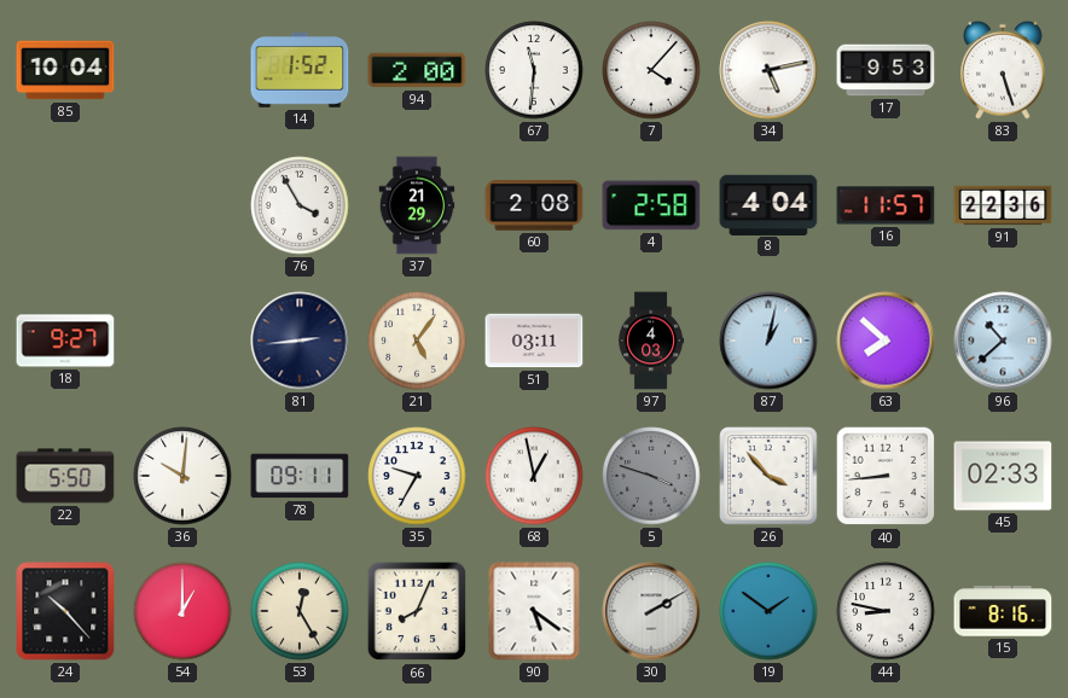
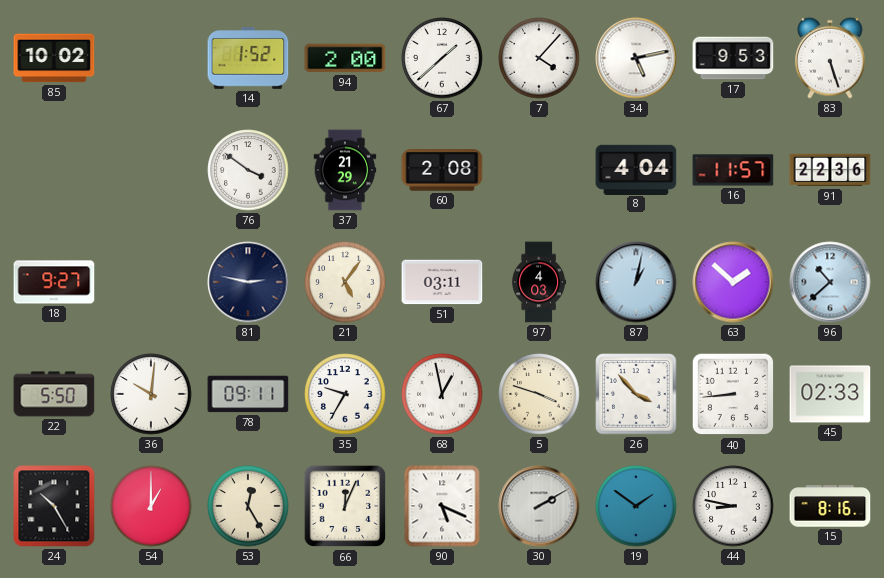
85: 10:04 -> 10:02 (54, 58)
67: 11:31 -> 1:38 (442, 58)
76: 3:55 -> 3:51 (248, 170)
4: 2:58 -> none (651, 205)
81: 2:44 -> 2:47 (248, 282)
63: 7:52 -> 1:52 (733, 282)
5 dial: grey -> cream (539, 394)
24: 10:23 -> 10:25 (54, 506)
66: 8:04 -> 12:04 (345, 506)
90: 5:21 -> 5:19 (442, 506)
